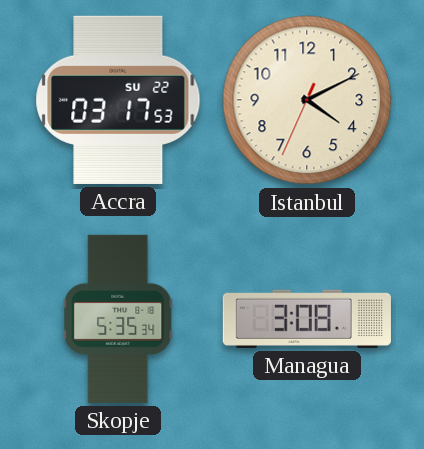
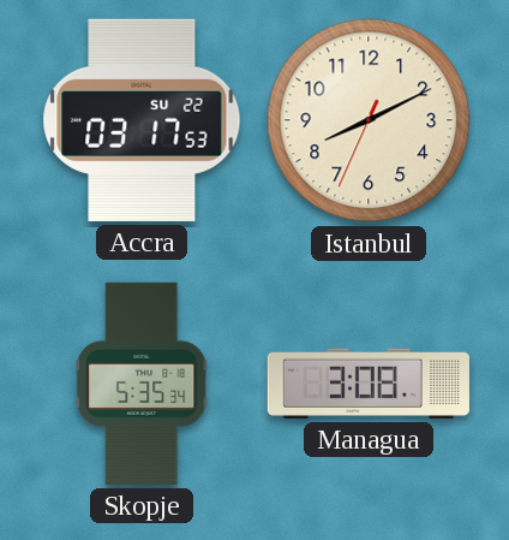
Istanbul: 4:10 -> 8:10 (369, 120)
